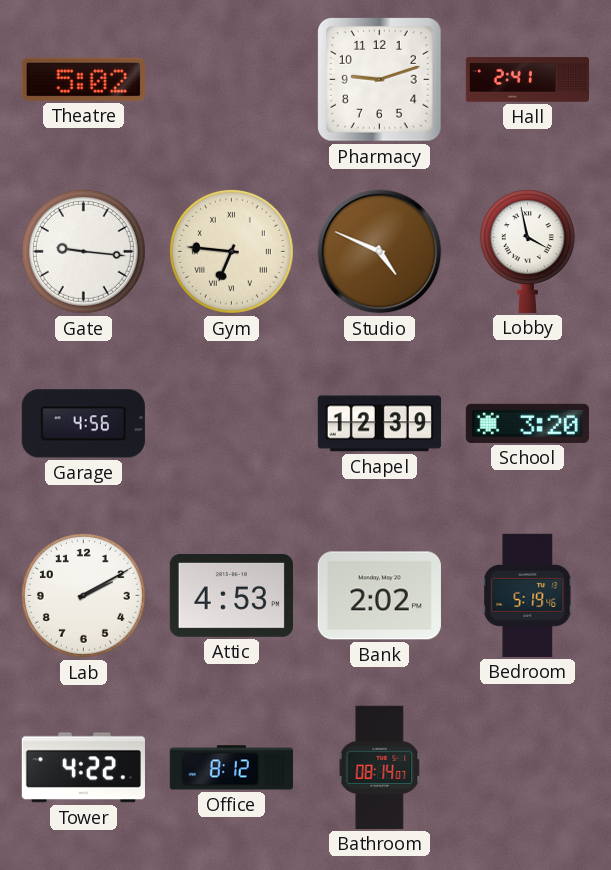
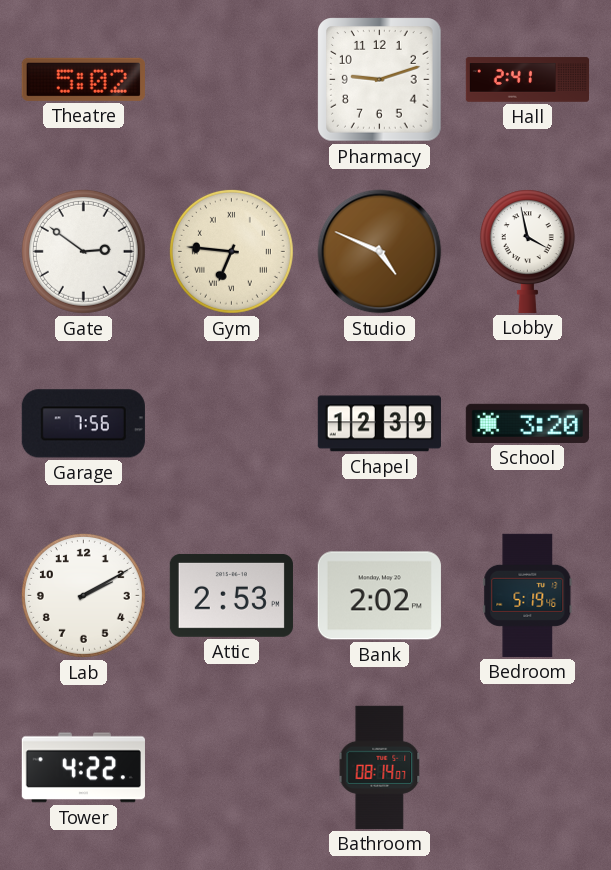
Gate: 9:16 -> 2:51 (83, 251)
Garage: 4:56 -> 7:56 (83, 424)
Attic: 4:53 -> 2:53 (231, 595)
Office: 8:12 -> none (231, 768)
